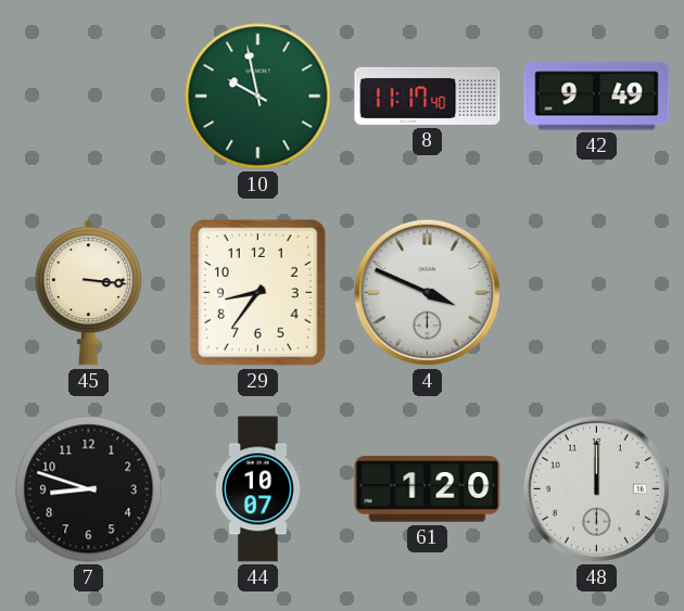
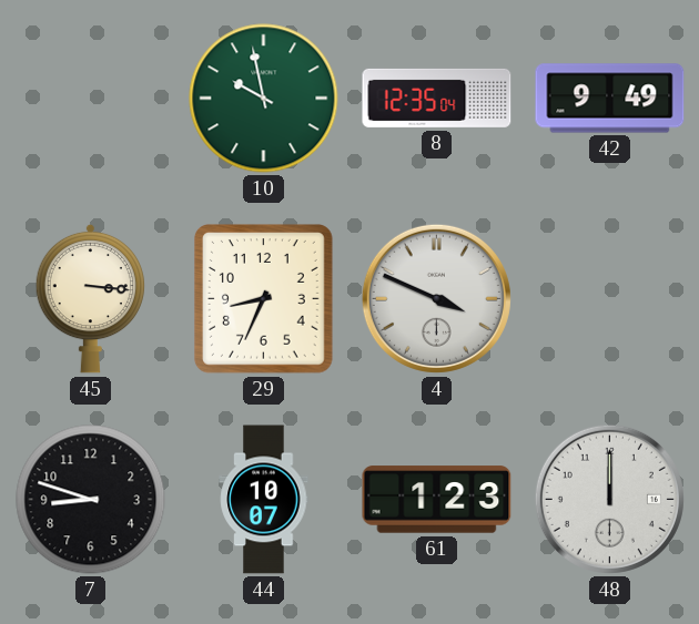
8: 11:17 -> 12:35 (437, 98)
29: 8:36 -> 8:34 (264, 299)
61: 1:20 -> 1:23 (437, 500)
